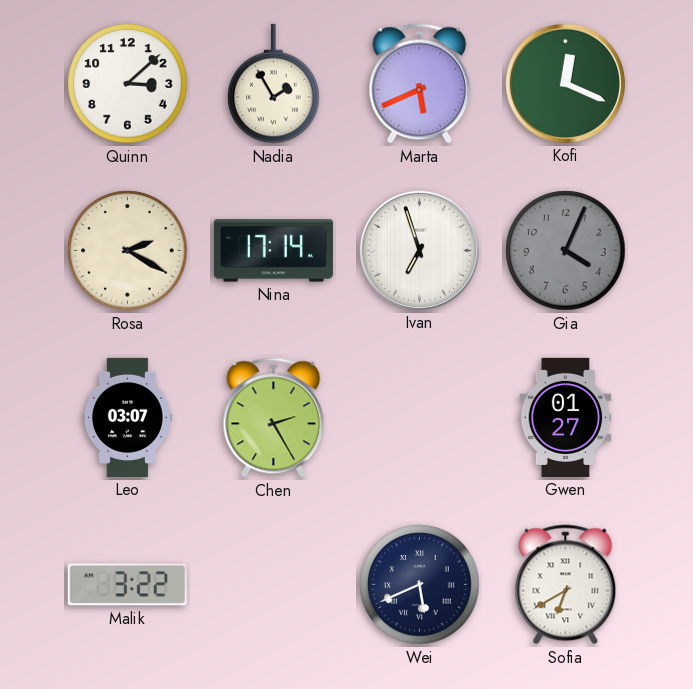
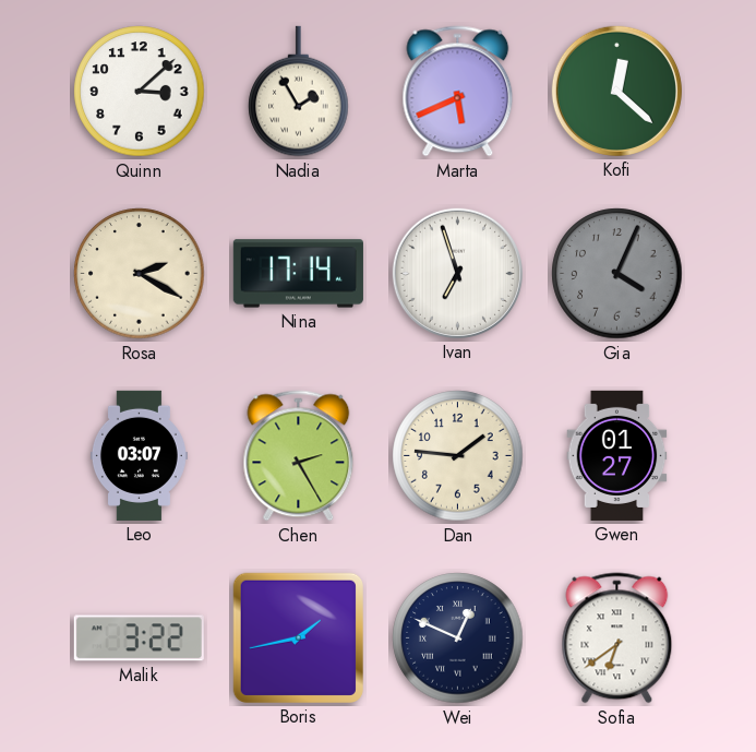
Kofi: 12:19 -> 12:22 (616, 91)
Dan: none -> 1:46 (458, 456)
Boris: none -> 1:43 (298, 637)
Wei: 5:41 -> 12:49 (458, 638)
Sofia: 6:40 -> 6:39 (617, 638)
